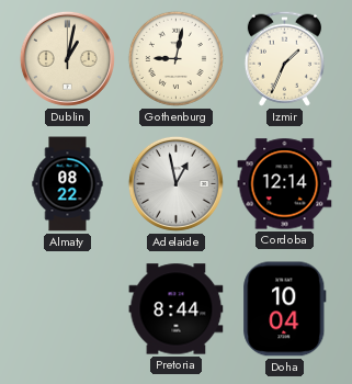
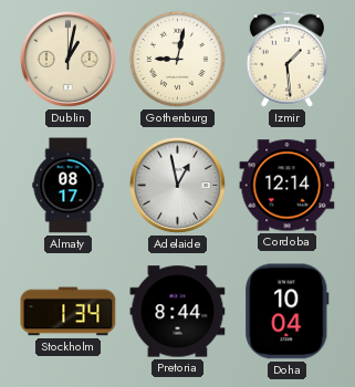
Izmir: 1:34 -> 1:29 (286, 59)
Almaty: 08:22 -> 08:17 (69, 186)
Stockholm: none -> 1:34 (69, 312)
